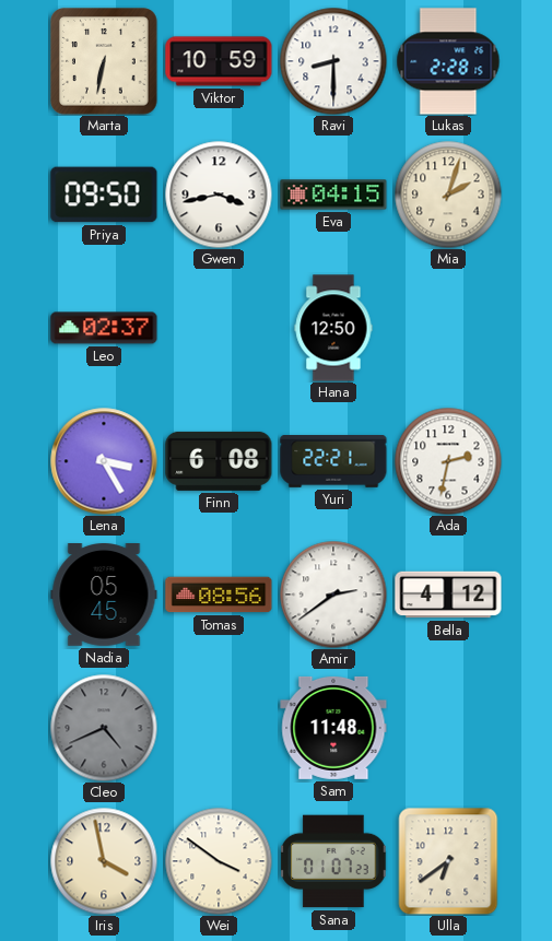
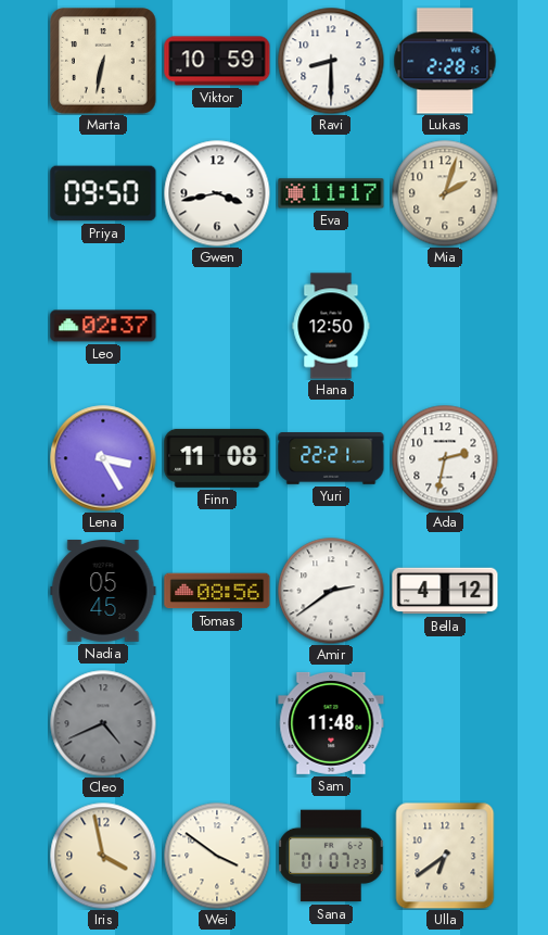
Eva: 04:15 -> 11:17 (331, 193)
Finn: 6:08 -> 11:08 (217, 458)
